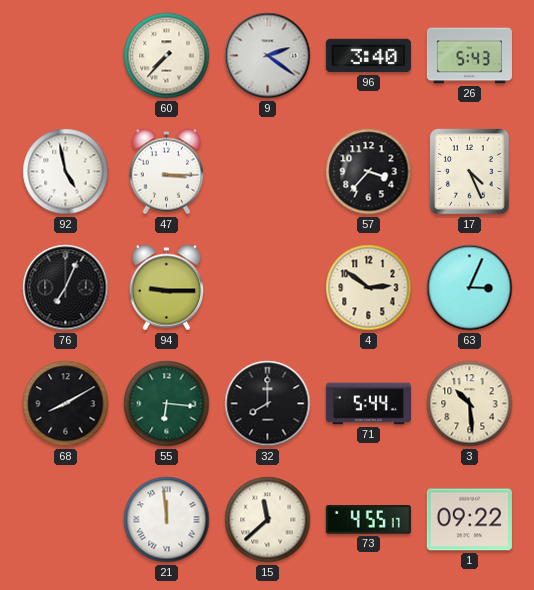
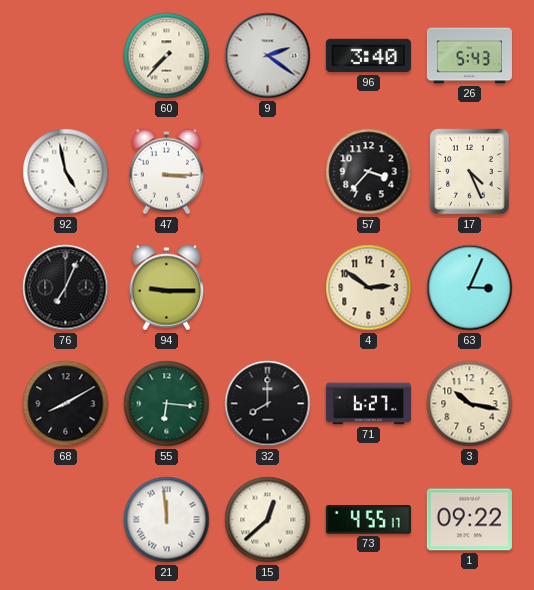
71: 5:44 -> 6:27 (368, 404)
3: 10:29 -> 10:17 (470, 404)
15: 11:38 -> 12:38 (268, 520)
